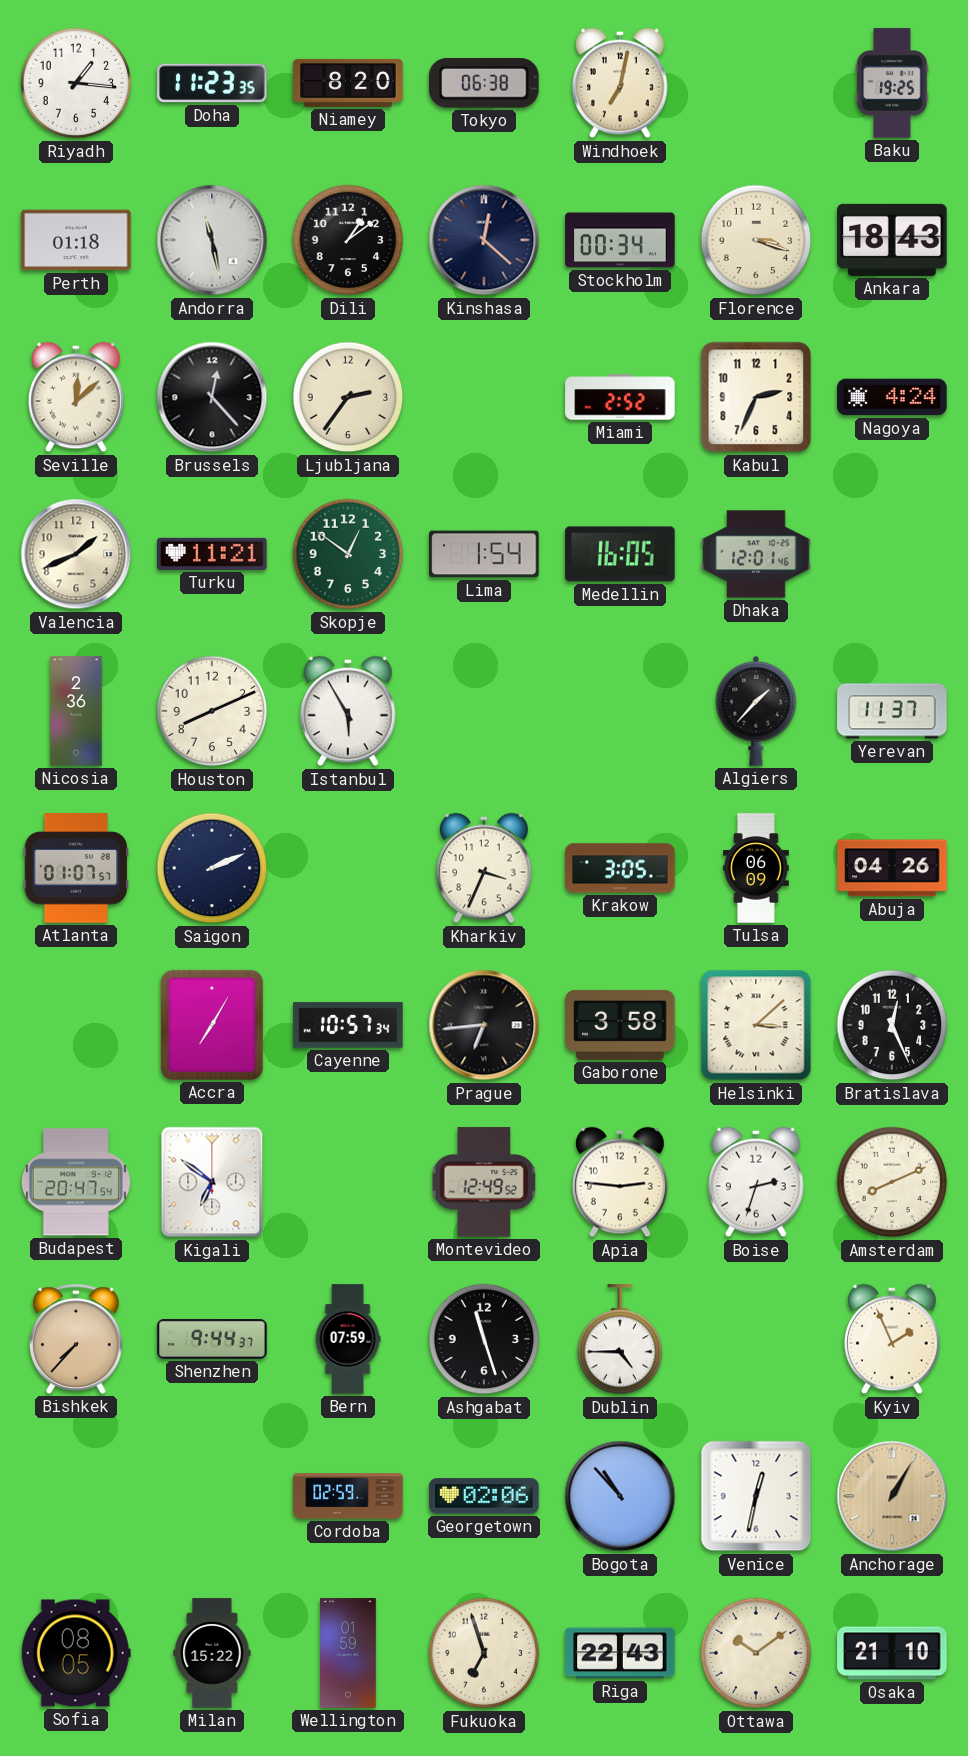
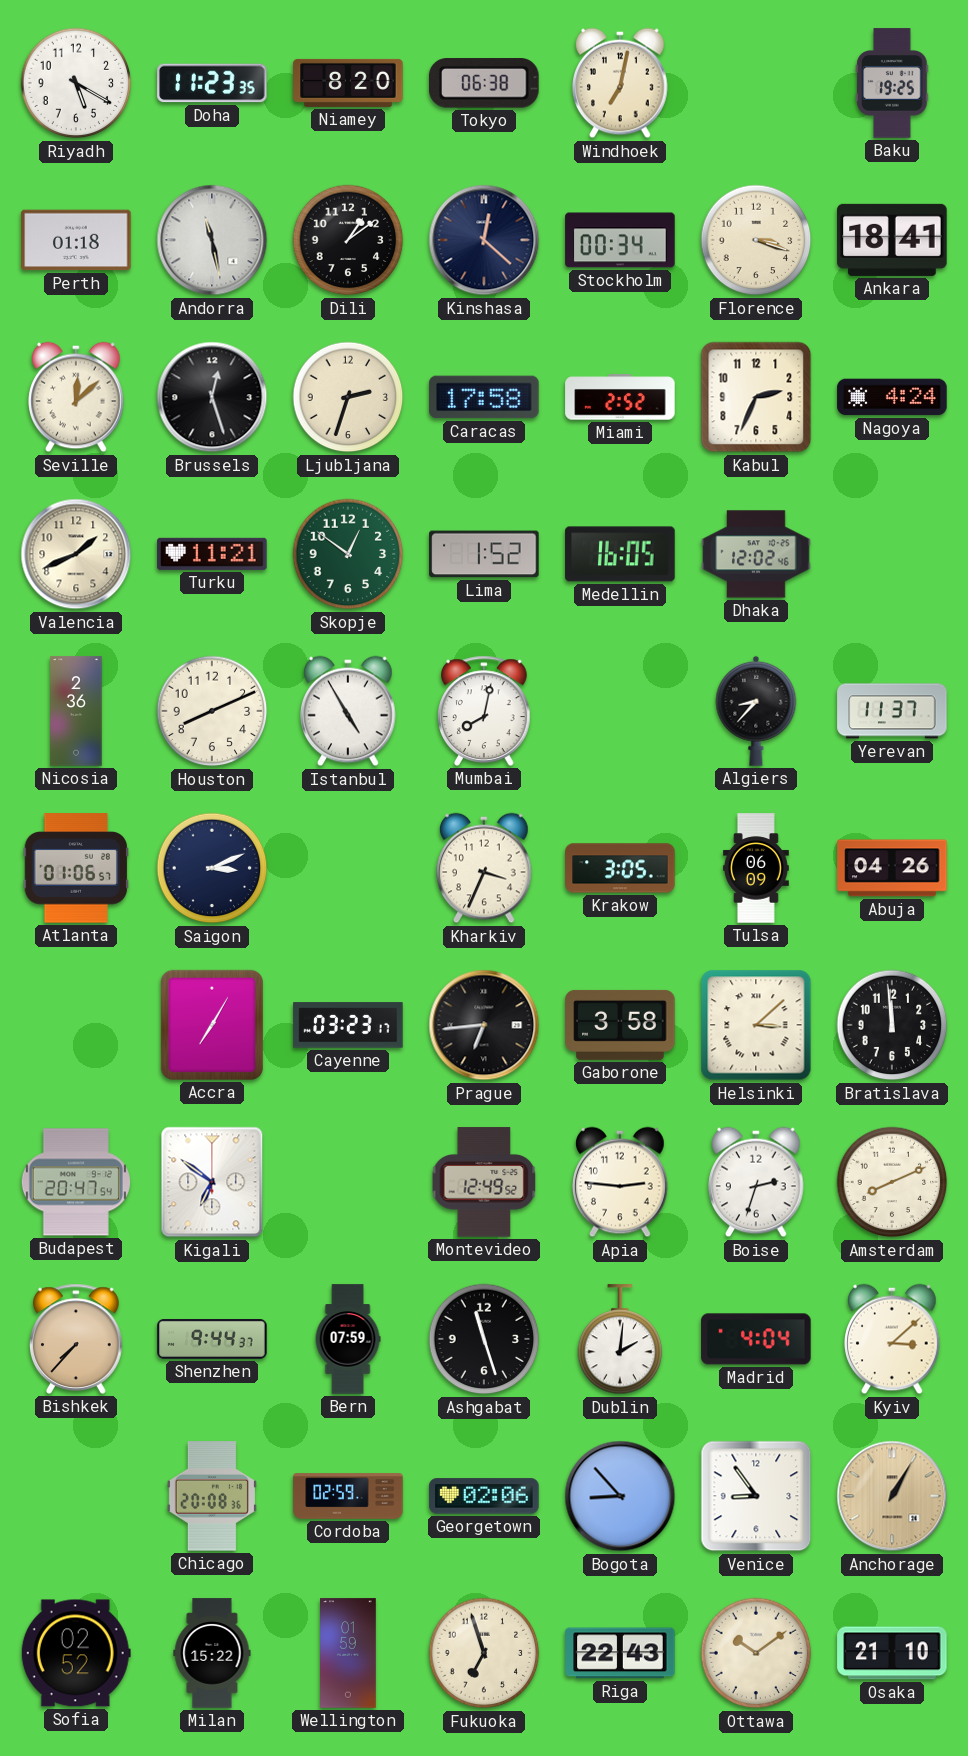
Riyadh: 1:16 -> 5:20 (76, 83)
Ankara: 18:43 -> 18:41 (892, 240)
Brussels: 12:23 -> 12:27 (212, 397)
Ljubljana: 2:36 -> 2:33 (348, 397)
Caracas: none -> 17:58 (484, 397)
Lima: 1:54 -> 1:52 (484, 554)
Dhaka: 12:01 -> 12:02 (756, 554)
Istanbul: 5:55 -> 4:55 (348, 711)
Mumbai: none -> 8:02 (485, 711)
Algiers: 1:37 -> 8:37 (756, 711)
Atlanta: 01:07 -> 01:06 (75, 868)
Saigon: 2:11 -> 3:11 (212, 868)
Cayenne: 10:57 -> 03:23 (348, 1025)
Bratislava: 12:26 -> 11:59 (892, 1025)
Dublin: 4:45 -> 2:01 (620, 1340)
Madrid: none -> 4:04 (756, 1339)
Kyiv: 1:56 -> 3:08 (892, 1339)
Chicago: none -> 20:08 (212, 1496)
Bogota: 10:53 -> 8:53 (620, 1496)
Venice: 12:32 -> 8:54 (756, 1496)
Sofia: 08:05 -> 02:52 (76, 1653)
